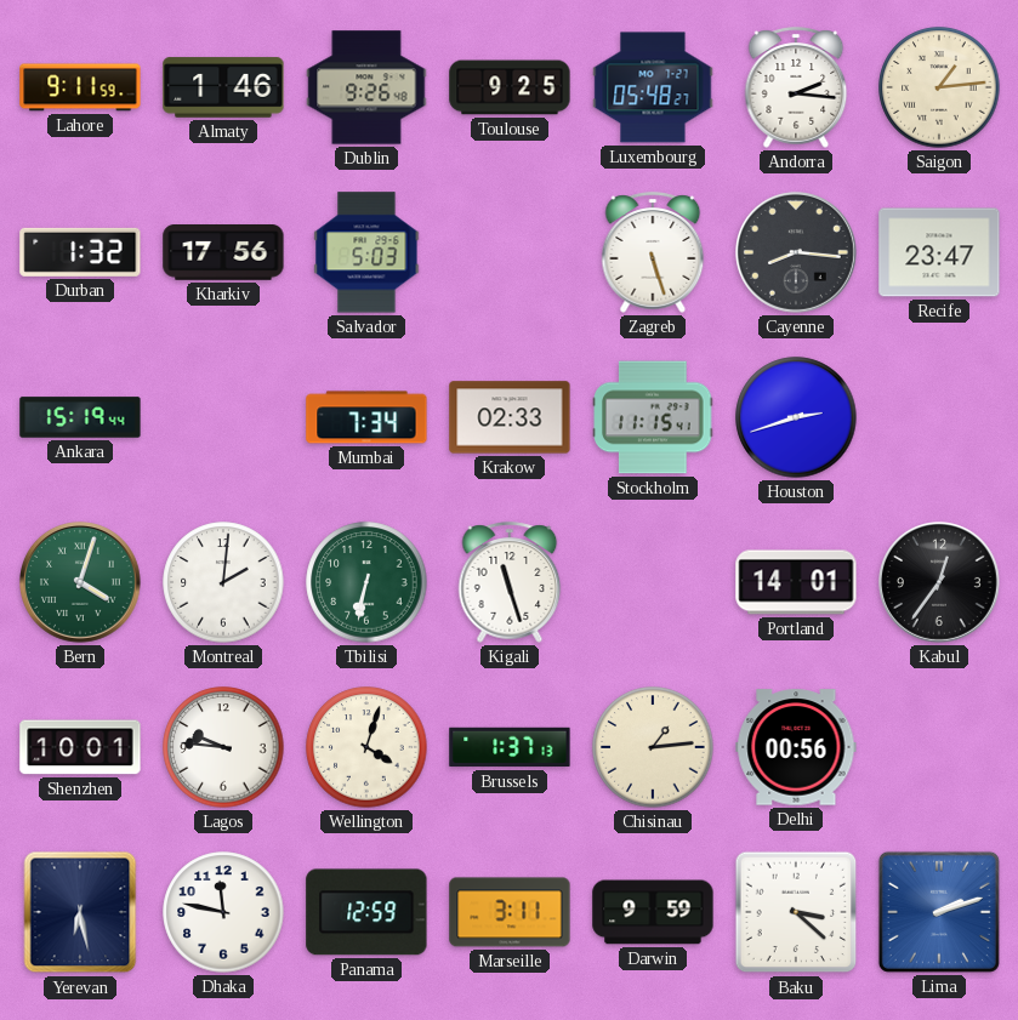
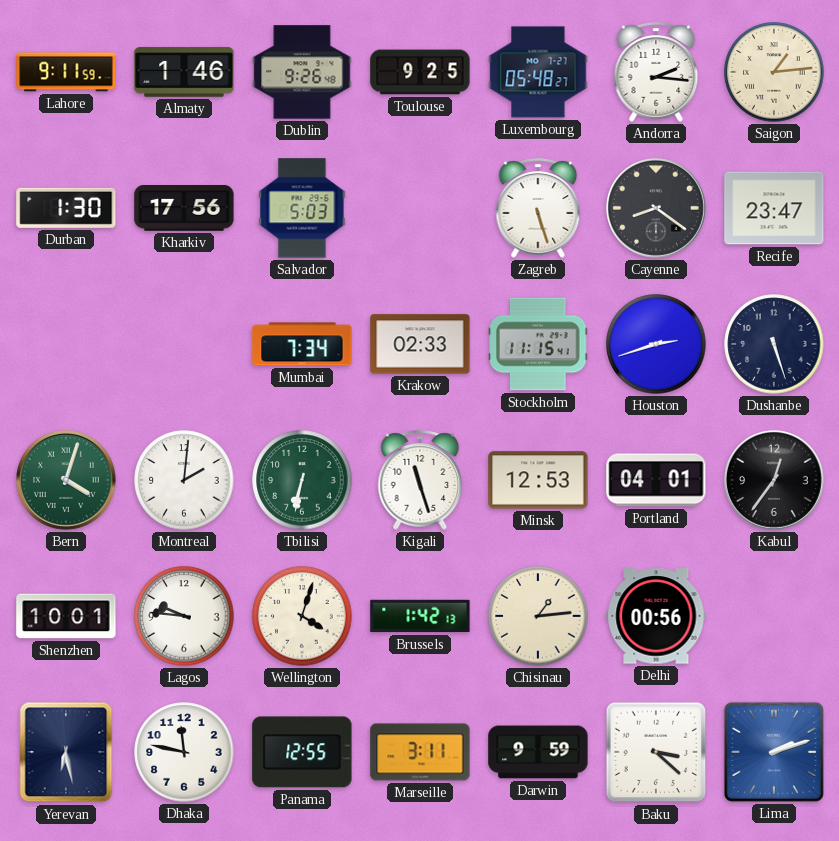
Durban: 1:32 -> 1:30 (66, 208)
Cayenne: 8:16 -> 8:21 (657, 209)
Ankara: 15:19 -> none (80, 417)
Dushanbe: none -> 5:27 (774, 344)
Minsk: none -> 12:53 (538, 480)
Portland: 14:01 -> 04:01 (656, 480)
Brussels: 1:37 -> 1:42 (420, 616)
Panama: 12:59 -> 12:55 (302, 752)
